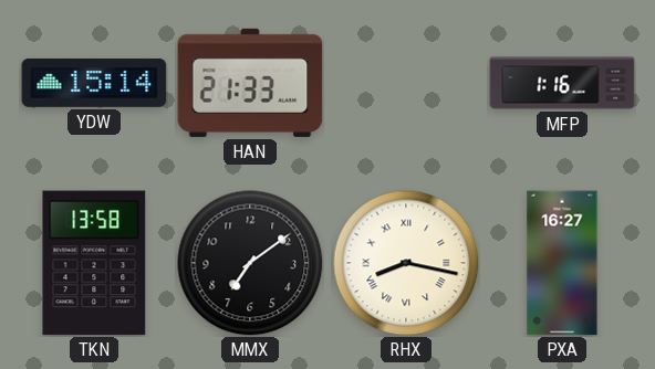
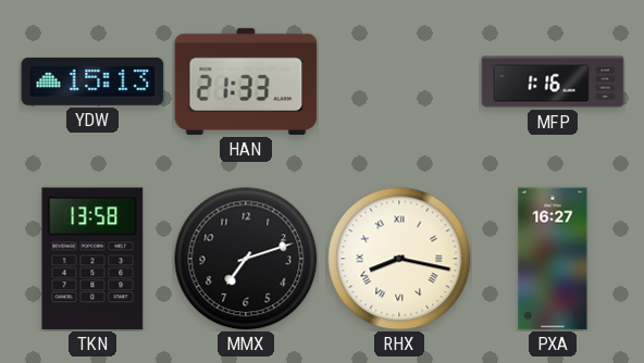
YDW: 15:14 -> 15:13 (92, 82)
MMX: 7:09 -> 7:12 (246, 259)
